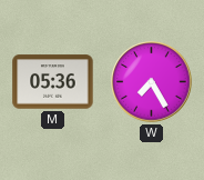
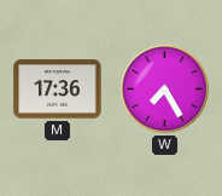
M: 05:36 -> 17:36 (58, 90)
